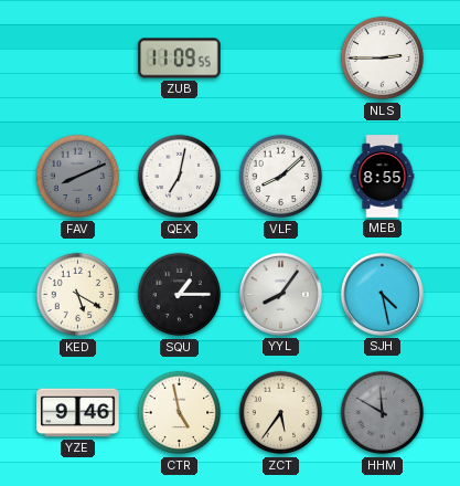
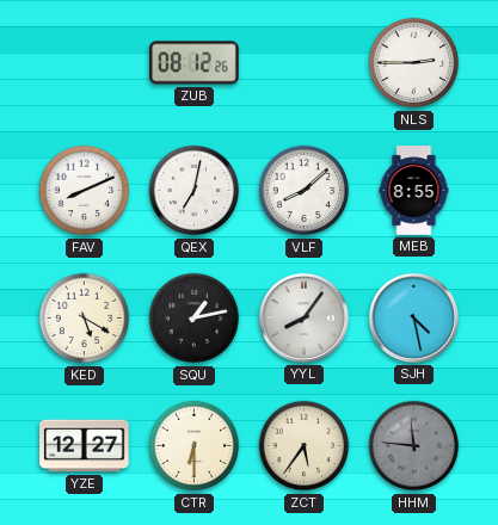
ZUB: 11:09 -> 08:12 (195, 63)
FAV dial: grey -> white (85, 191)
SQU: 1:15 -> 1:13 (195, 319)
YZE: 9:46 -> 12:27 (85, 446)
CTR: 4:58 -> 6:30 (195, 446)
HHM: 11:50 -> 11:46 (414, 446)
